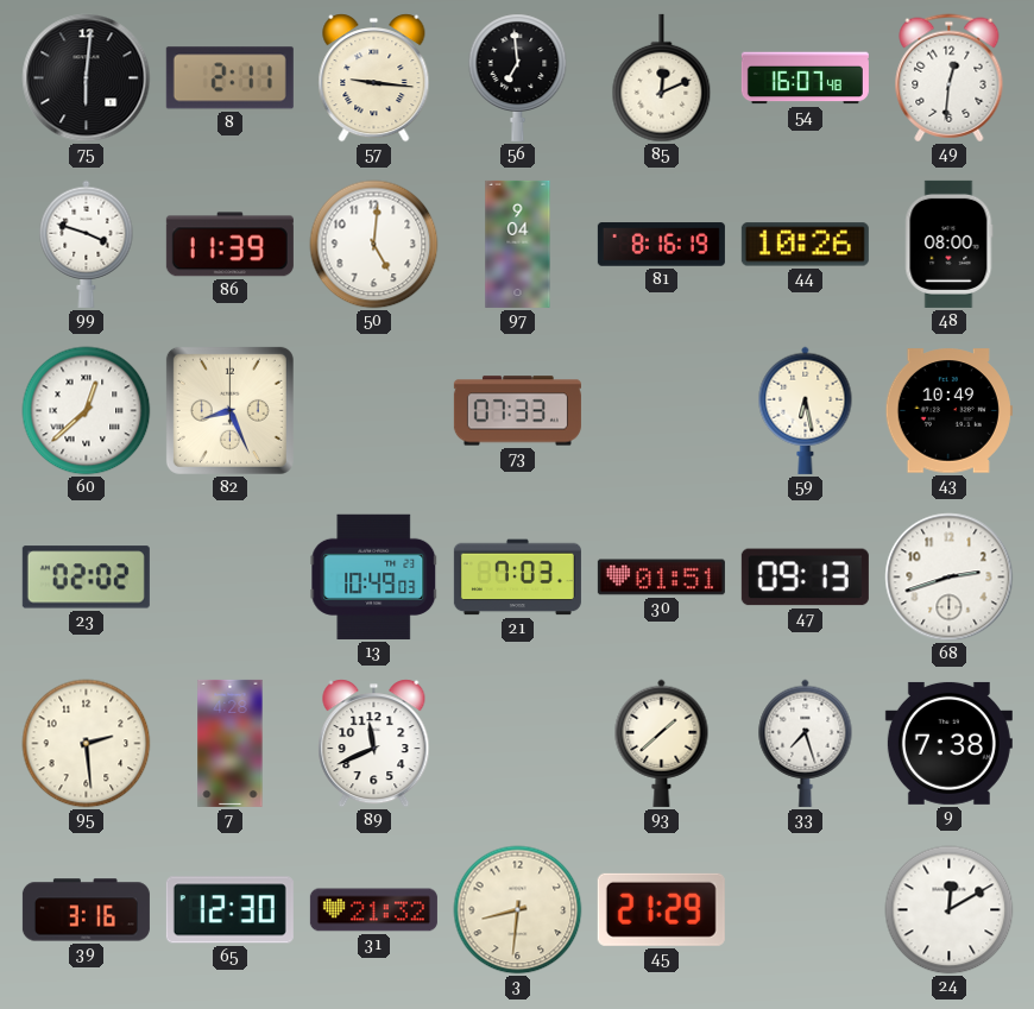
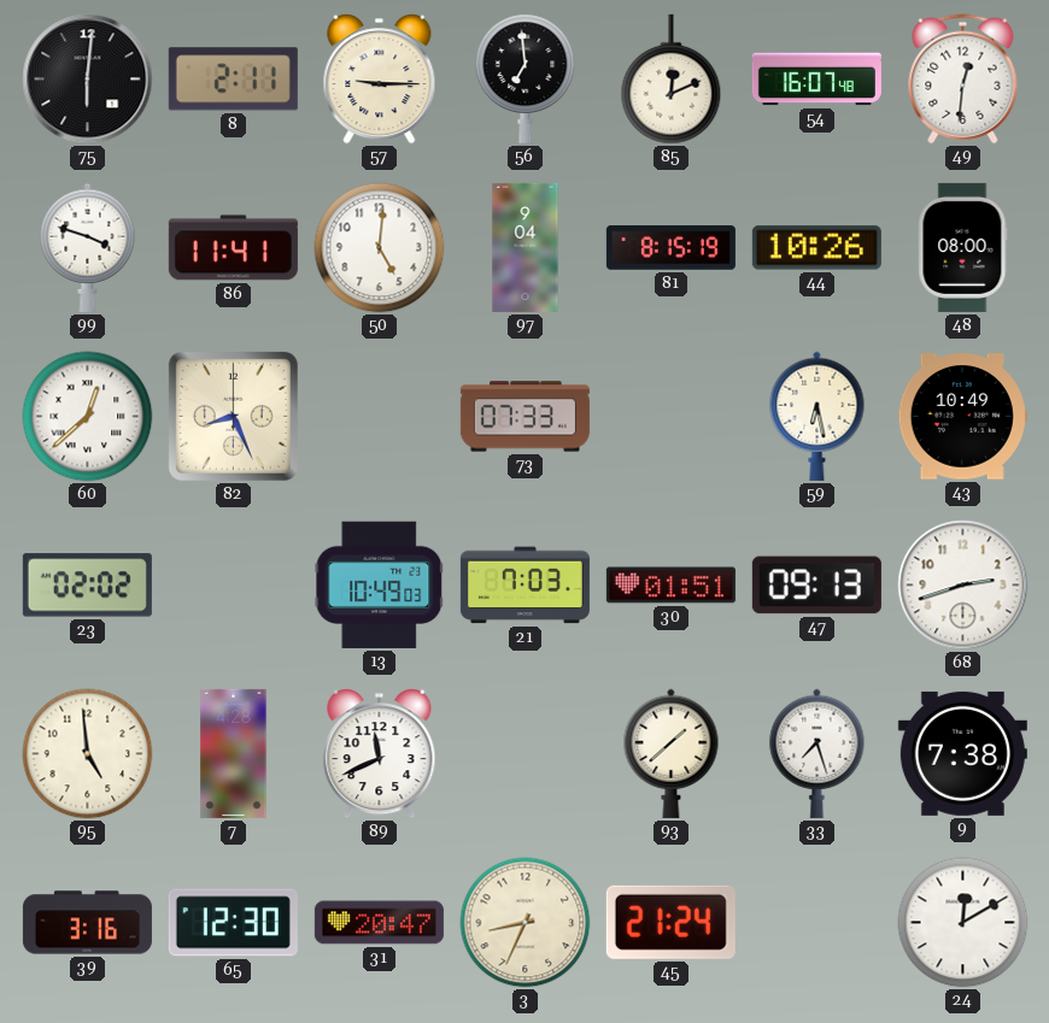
57: 9:16 -> 9:15 (380, 80)
86: 11:39 -> 11:41 (233, 248)
81: 8:16 -> 8:15 (670, 248)
95: 2:29 -> 4:59 (88, 754)
31: 21:32 -> 20:47 (379, 923)
3: 8:31 -> 8:34 (526, 923)
45: 21:29 -> 21:24 (670, 922)
